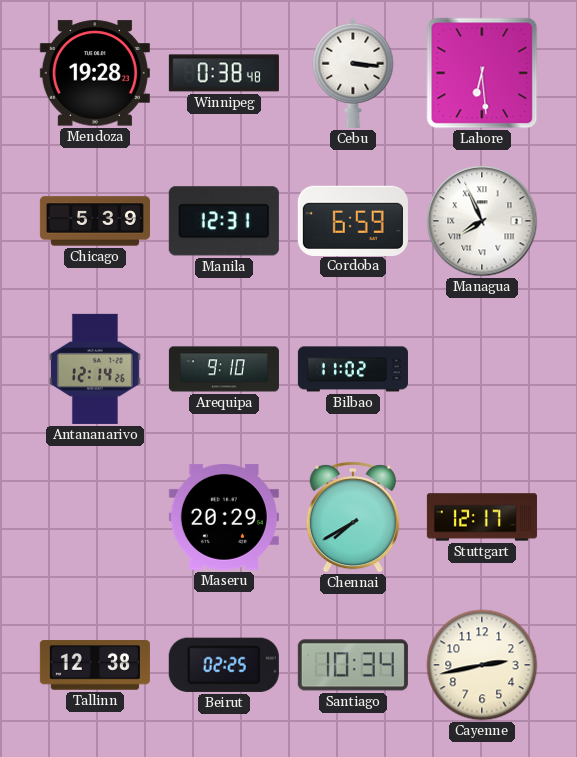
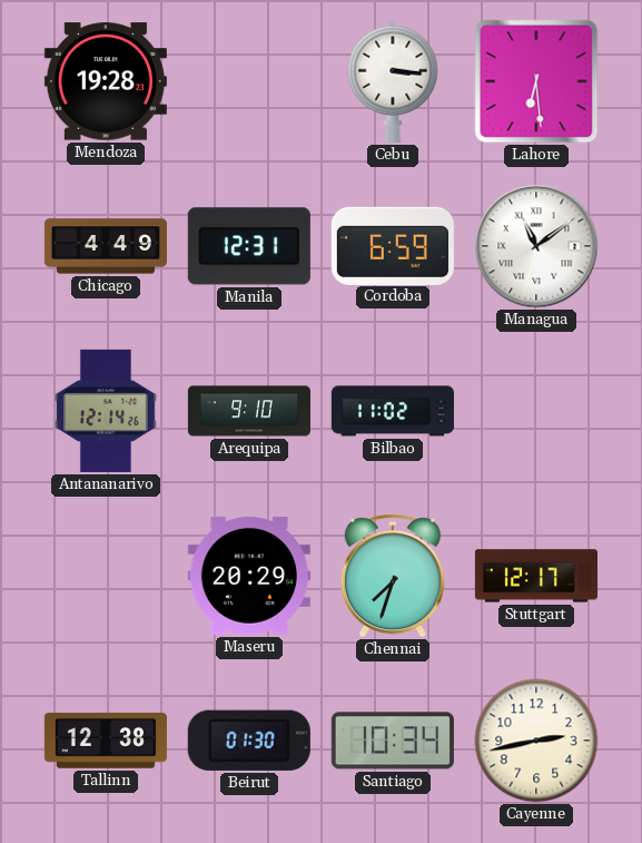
Winnipeg: 0:38 -> none (224, 73)
Chicago: 5:39 -> 4:49 (106, 246)
Managua: 7:56 -> 11:09 (536, 246)
Chennai: 7:40 -> 7:33 (393, 576)
Beirut: 02:25 -> 01:30 (249, 741)
